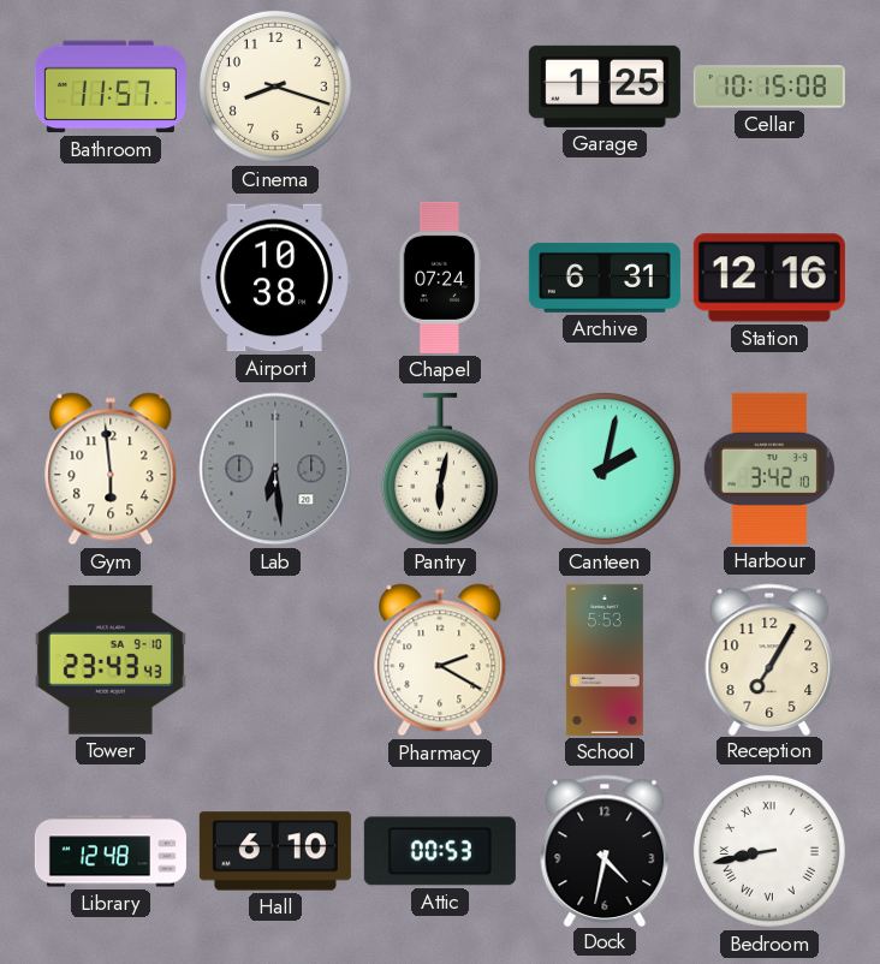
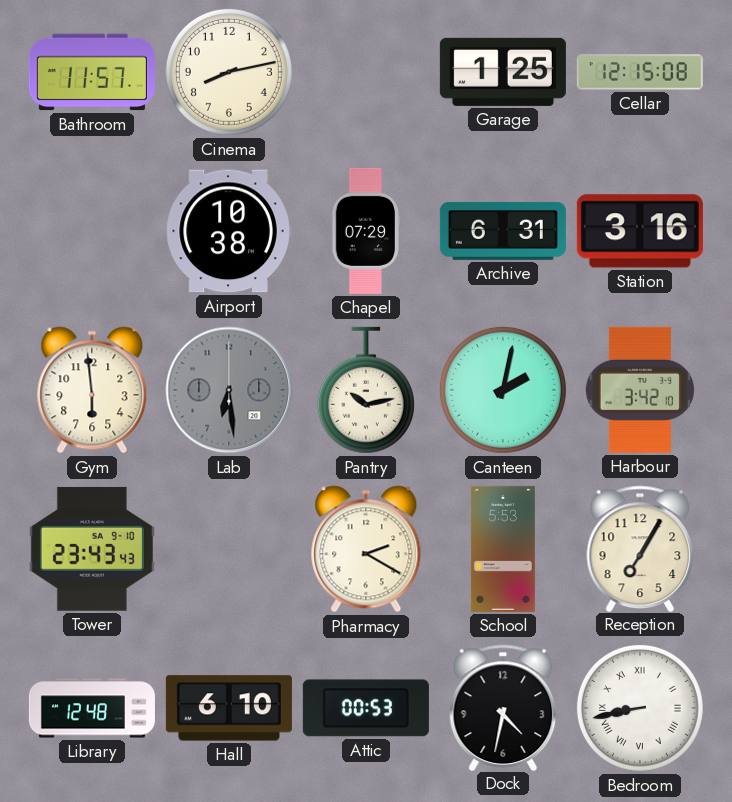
Cinema: 8:18 -> 8:13 (229, 72)
Cellar: 10:15 -> 12:15 (640, 72)
Chapel: 07:24 -> 07:29 (365, 231)
Station: 12:16 -> 3:16 (640, 231)
Pantry: 6:02 -> 10:13 (366, 390)
